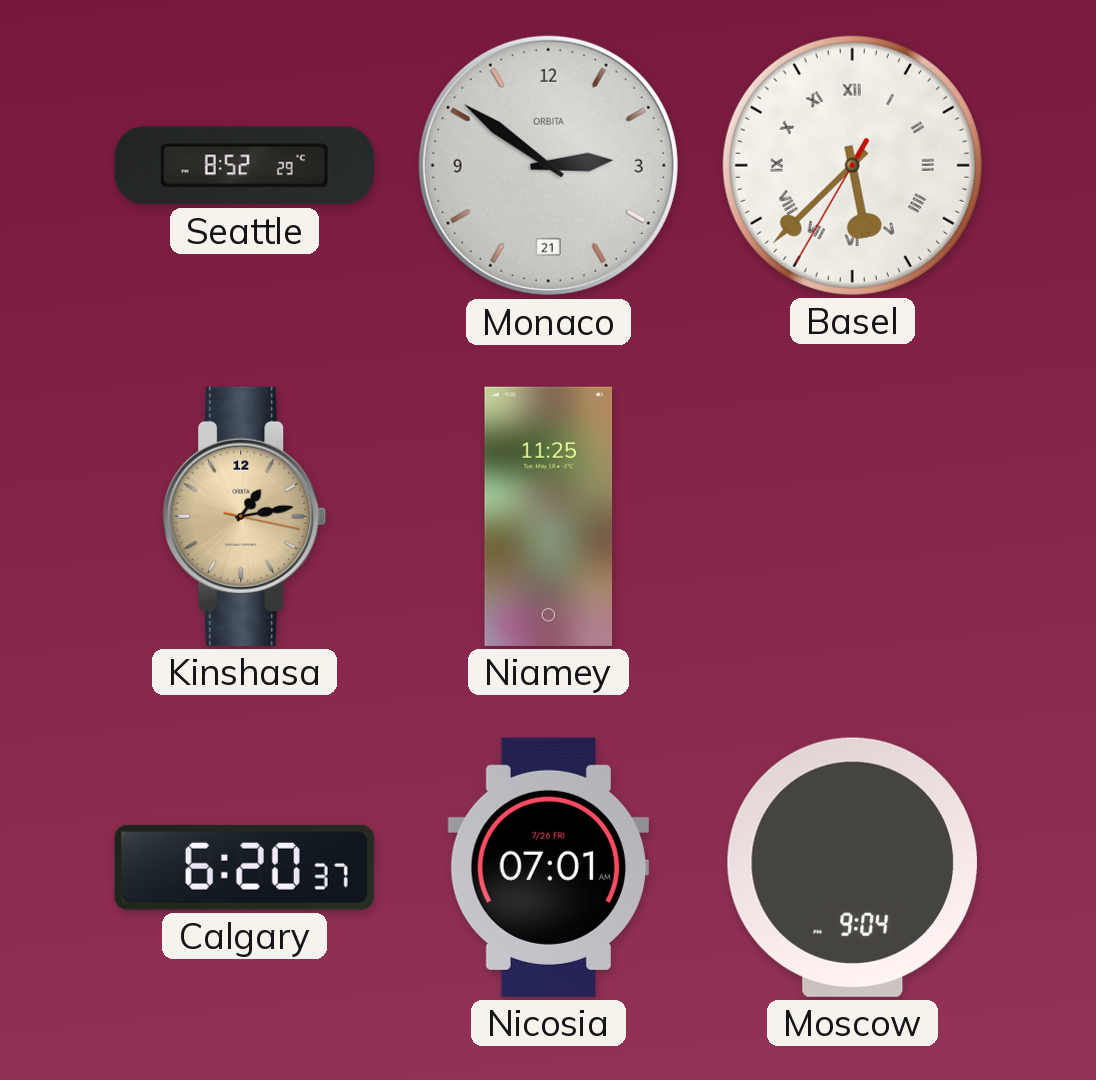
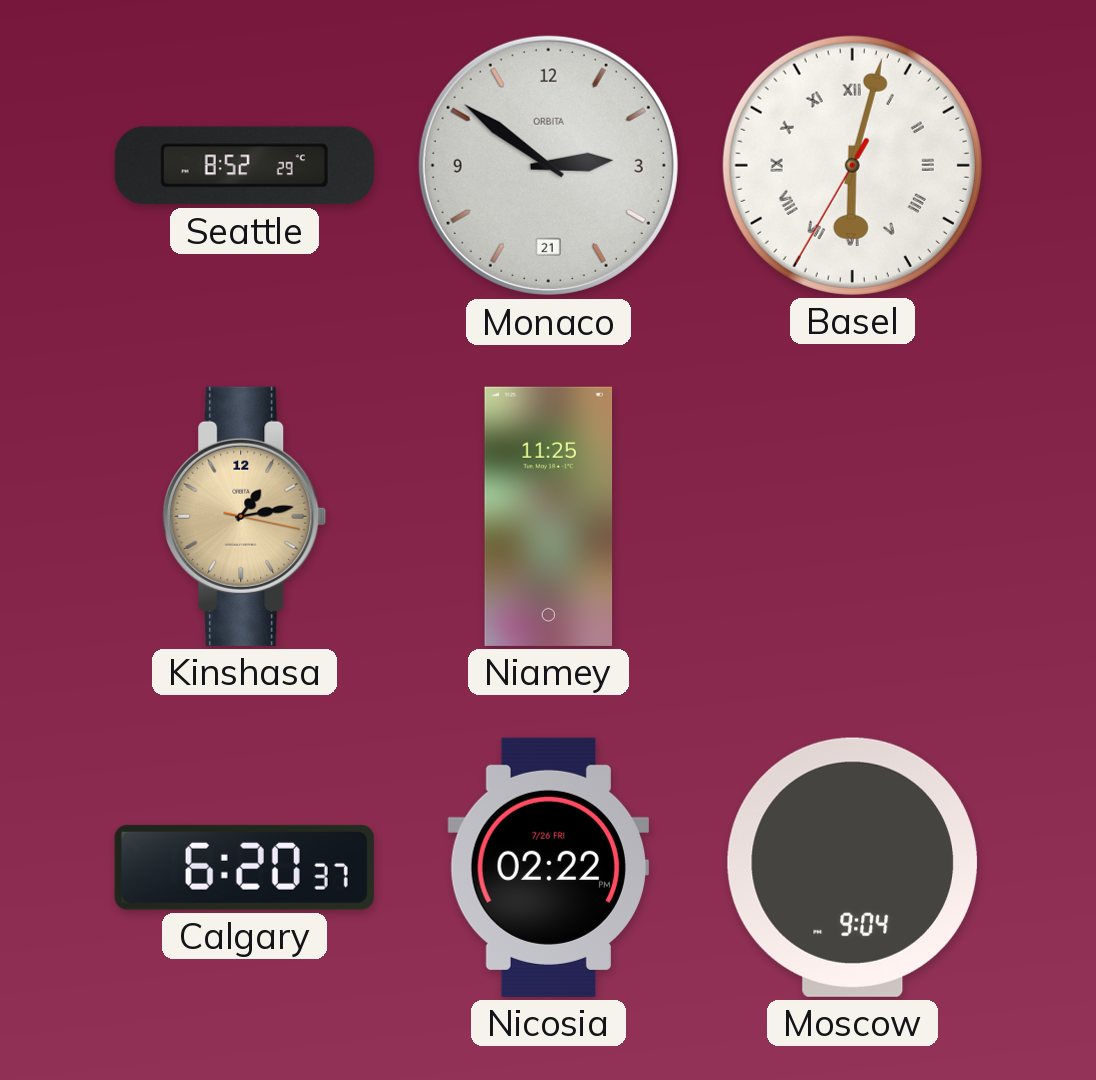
Basel: 5:37 -> 6:02 (852, 165)
Nicosia: 07:01 -> 02:22 (548, 867)
